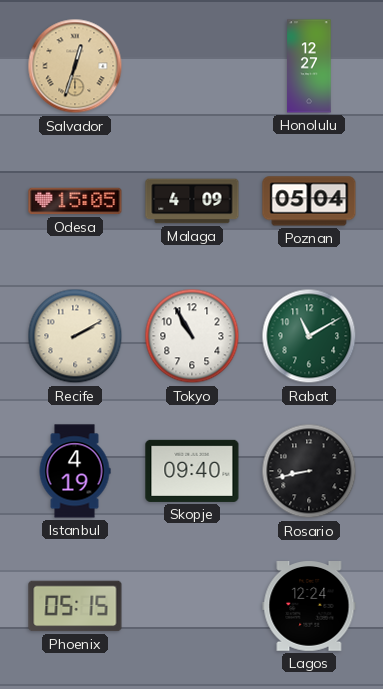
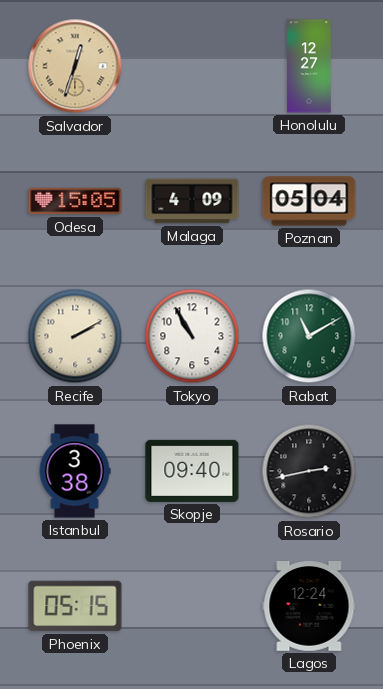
Istanbul: 4:19 -> 3:38 (75, 471)
Rosario: 8:43 -> 2:43 (309, 471)
